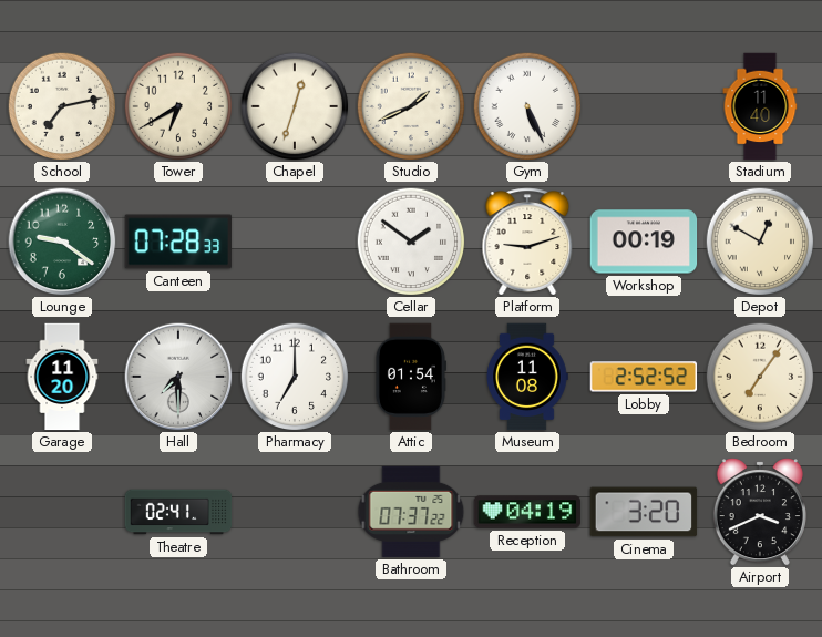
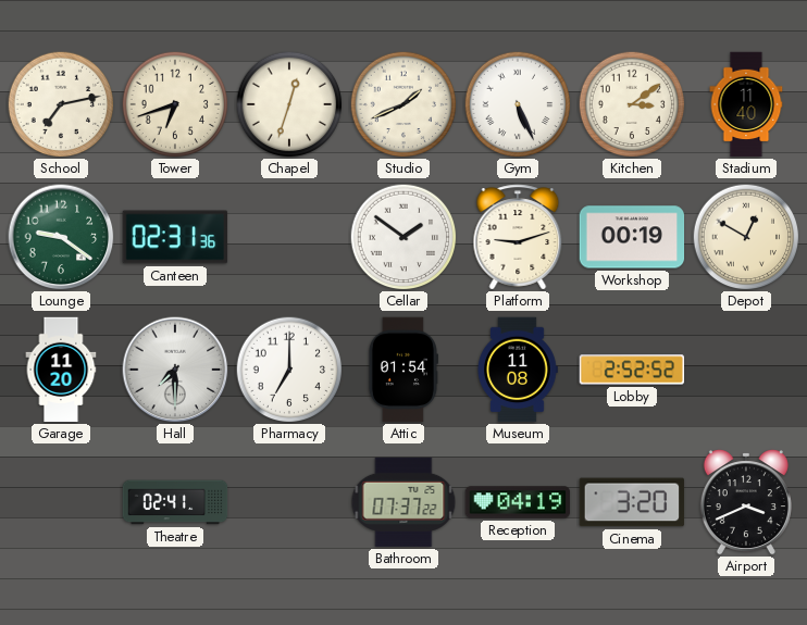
Tower: 6:40 -> 6:42 (175, 104)
Kitchen: none -> 3:09 (632, 104)
Canteen: 07:28 -> 02:31 (175, 237)
Bedroom: 7:06 -> none (760, 377)
